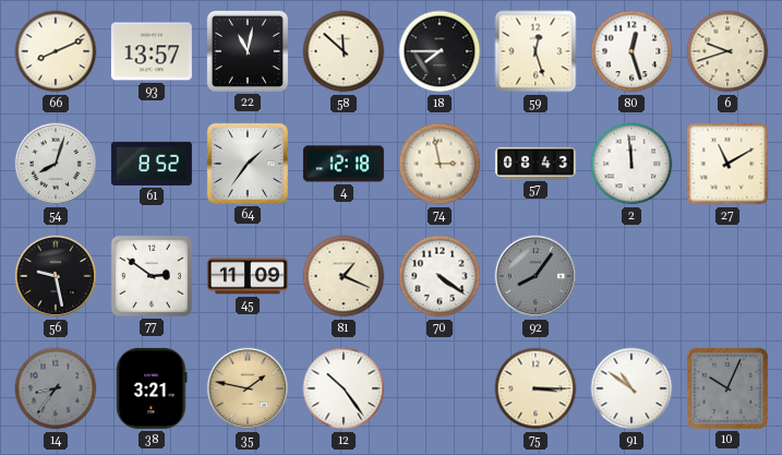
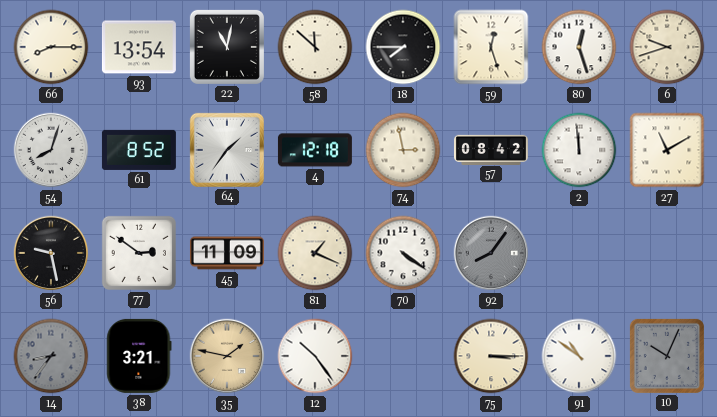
66: 8:11 -> 8:15 (51, 47)
93: 13:57 -> 13:54 (139, 47)
57: 08:43 -> 08:42 (491, 149)
